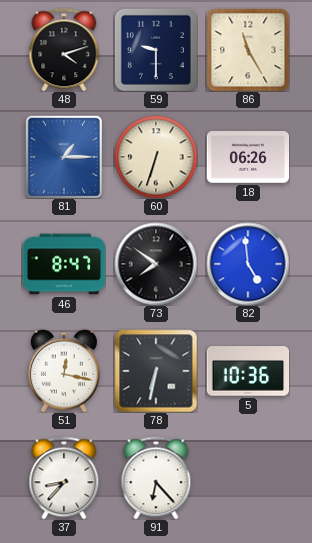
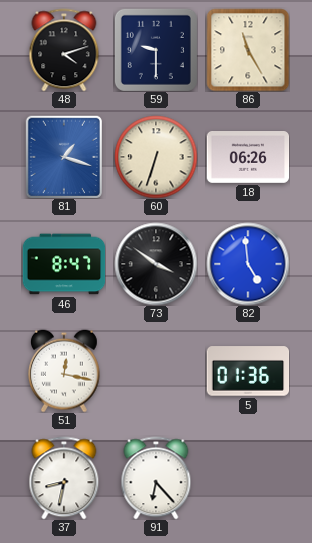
81: 1:15 -> 1:18 (63, 157)
73: 7:51 -> 3:51 (156, 264)
78: 6:32 -> none (156, 371)
5: 10:36 -> 01:36 (248, 371)
37: 8:37 -> 8:32 (64, 478)
